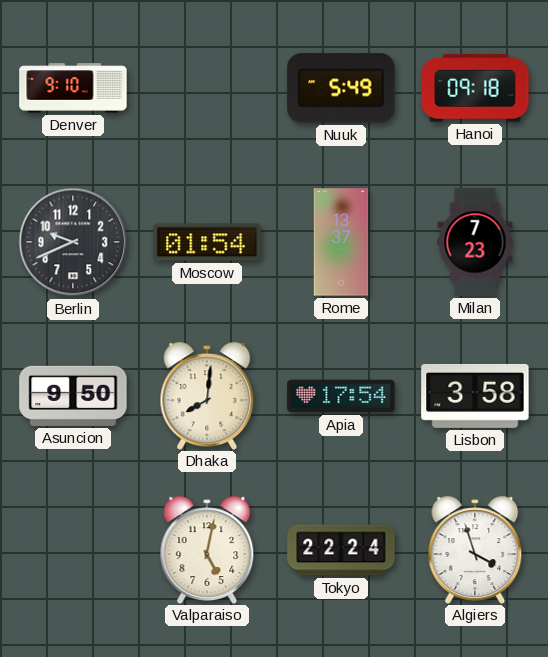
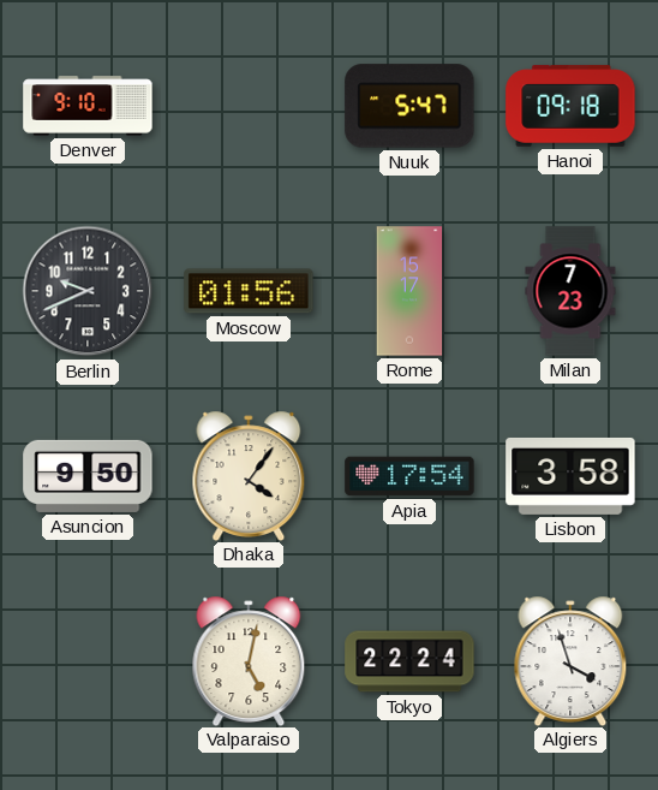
Nuuk: 5:49 -> 5:47 (409, 106)
Moscow: 01:54 -> 01:56 (249, 291)
Rome: 13:37 -> 15:17 (409, 291)
Dhaka: 8:01 -> 4:06 (249, 475)
